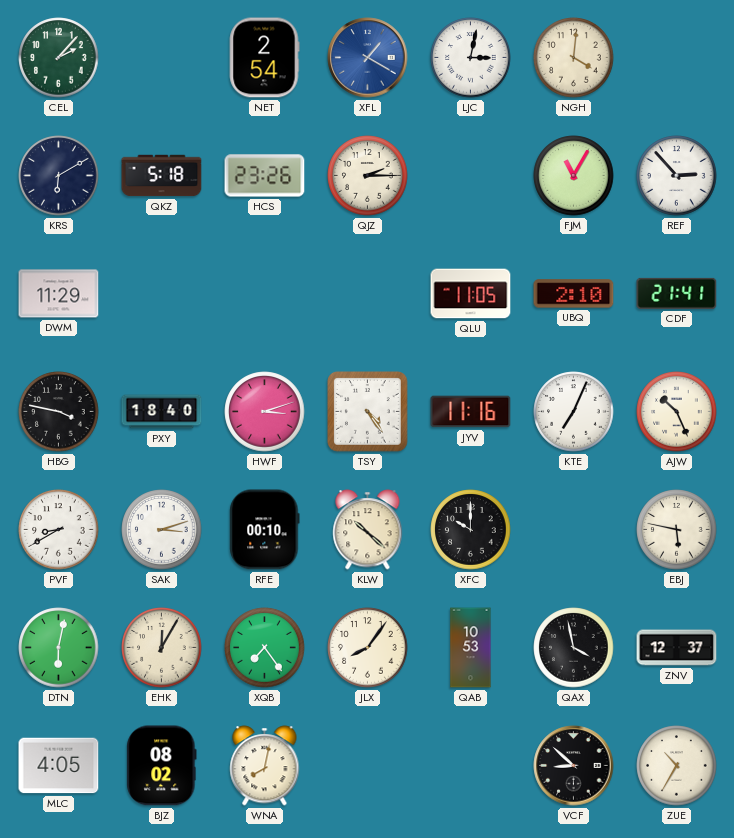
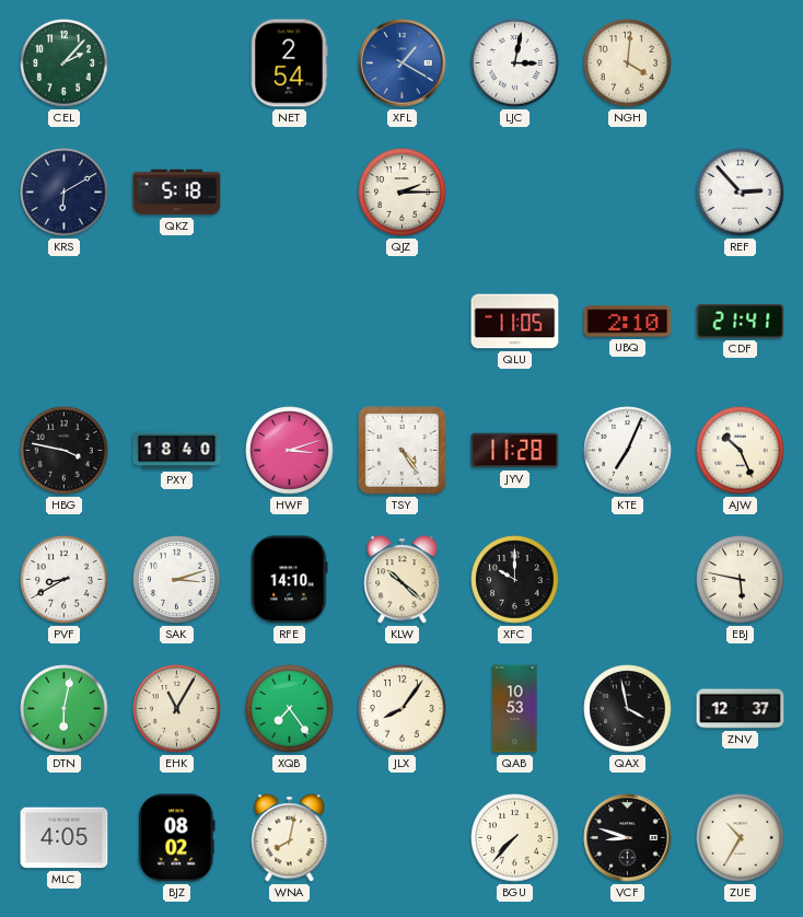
HCS: 23:26 -> none (265, 176)
FJM: 11:05 -> none (574, 176)
DWM: 11:29 -> none (59, 294)
JYV: 11:16 -> 11:28 (515, 451)
RFE: 00:10 -> 14:10 (290, 580)
EHK: 12:05 -> 11:05 (177, 709)
BGU: none -> 7:37 (515, 838)
VCF: 8:52 -> 8:48 (628, 838)
